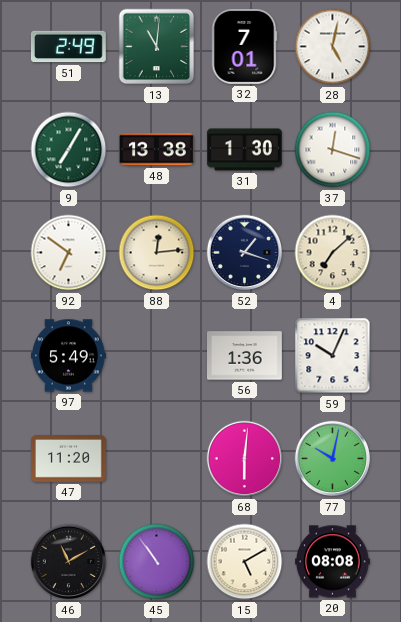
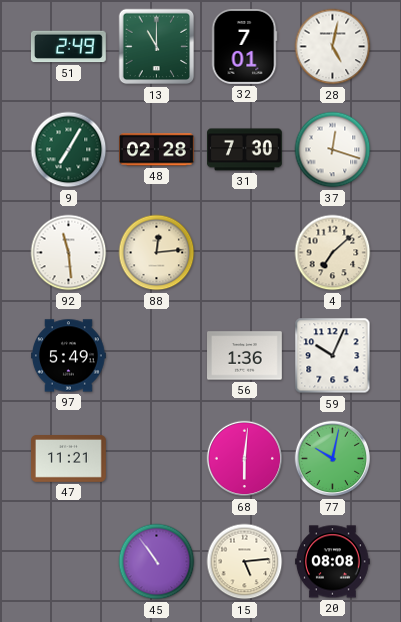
13: 11:01 -> 11:00 (157, 47)
48: 13:38 -> 02:28 (157, 150)
31: 1:30 -> 7:30 (245, 150)
92: 6:51 -> 11:29 (69, 253)
52: 1:18 -> none (245, 253)
47: 11:20 -> 11:21 (69, 459)
46: 11:10 -> none (69, 562)
15: 5:10 -> 5:14 (245, 562)
